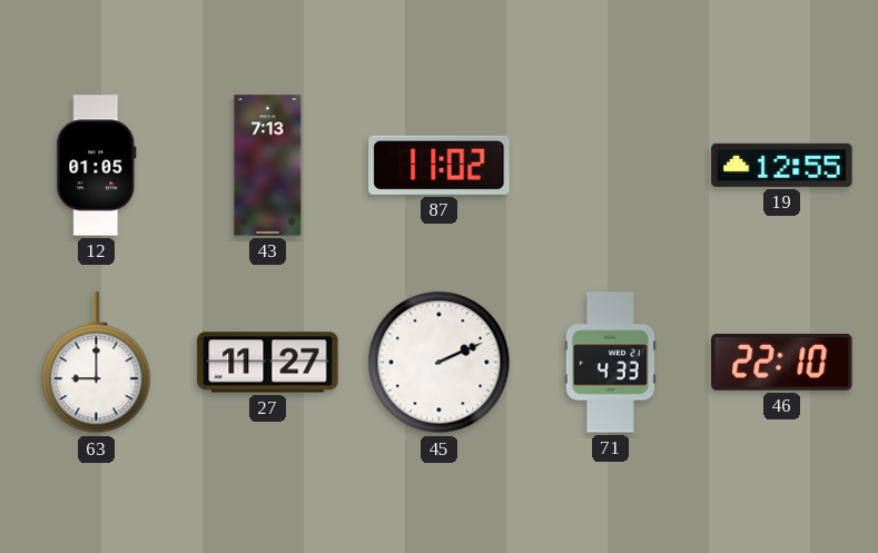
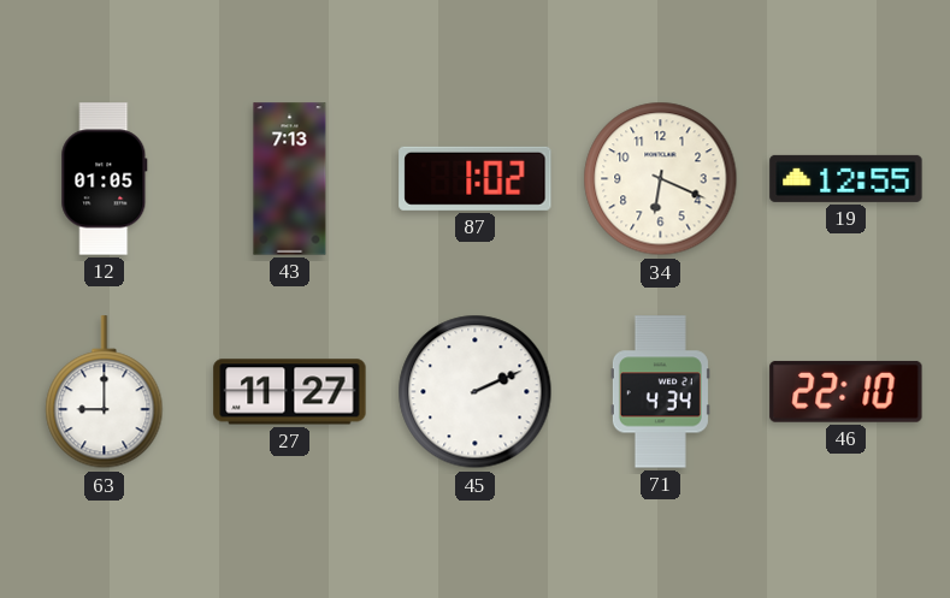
87: 11:02 -> 1:02 (476, 178)
34: none -> 6:19 (661, 179)
71: 4:33 -> 4:34 (660, 392)
